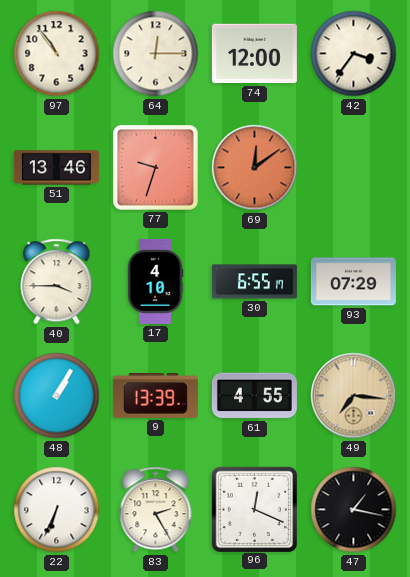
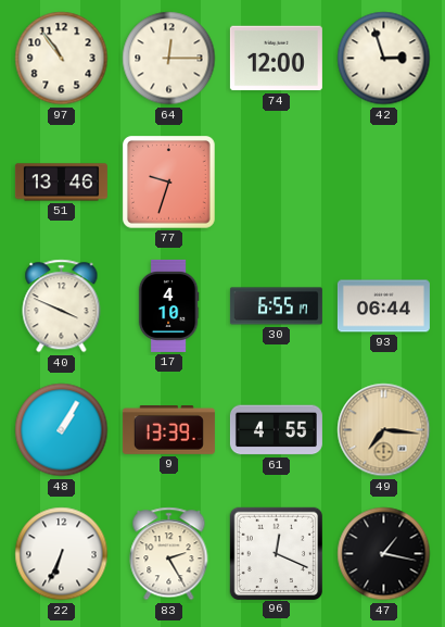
42: 3:36 -> 2:57 (384, 59)
69: 12:09 -> none (255, 168)
40: 3:45 -> 3:49 (62, 306)
93: 07:29 -> 06:44 (383, 306)
